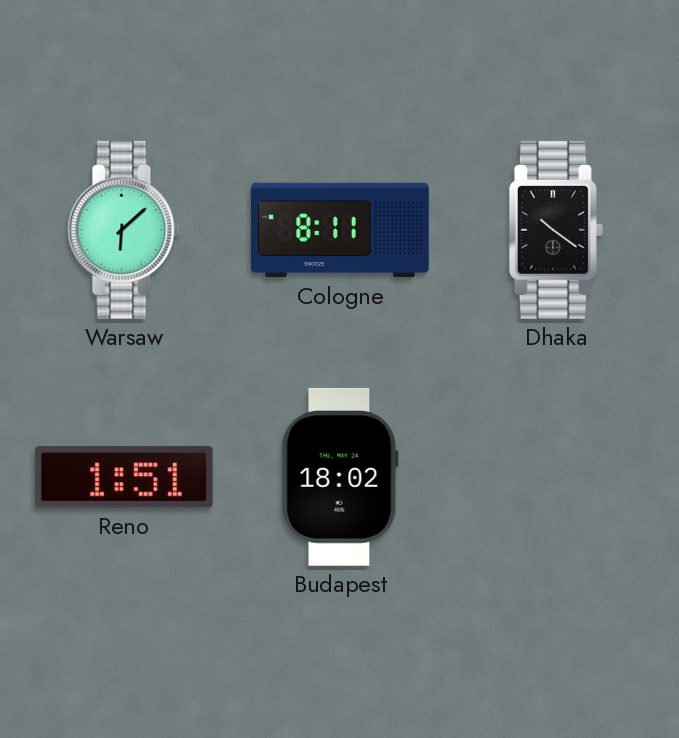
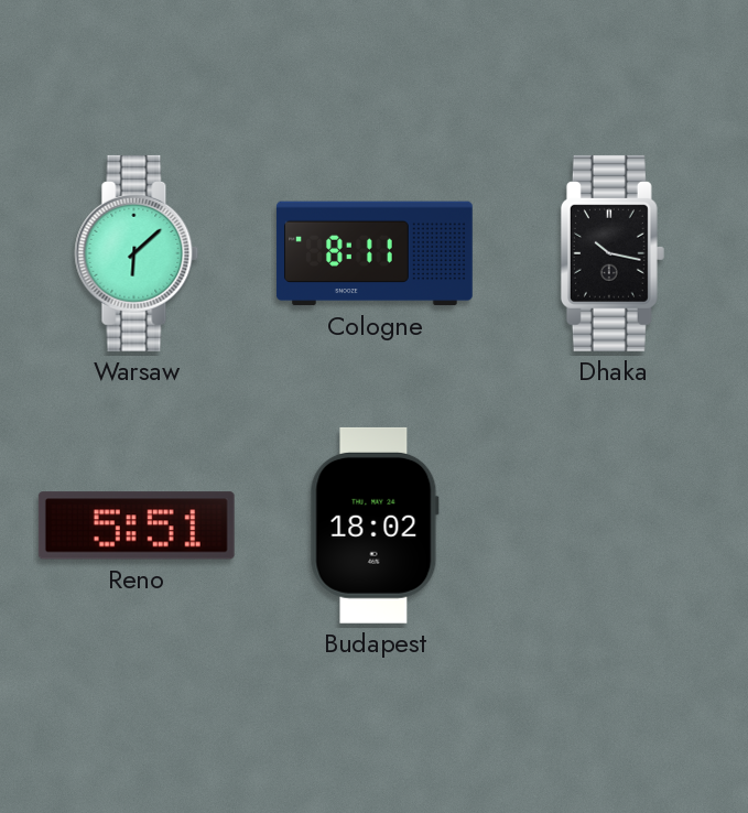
Dhaka: 10:21 -> 10:17 (613, 253)
Reno: 1:51 -> 5:51 (137, 525)
